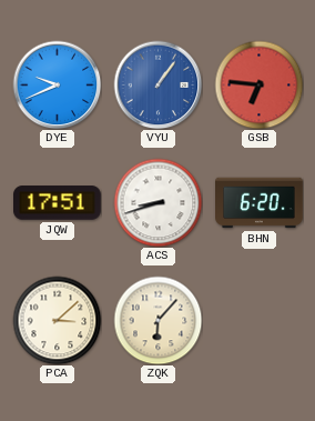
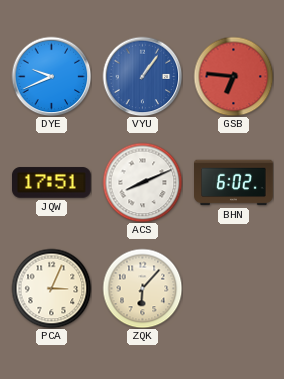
ACS: 8:42 -> 8:11 (142, 182)
BHN: 6:20 -> 6:02 (234, 183)
PCA: 3:08 -> 3:04 (51, 288)
